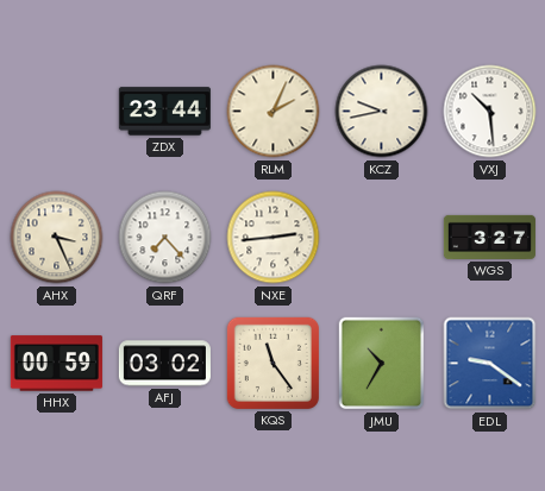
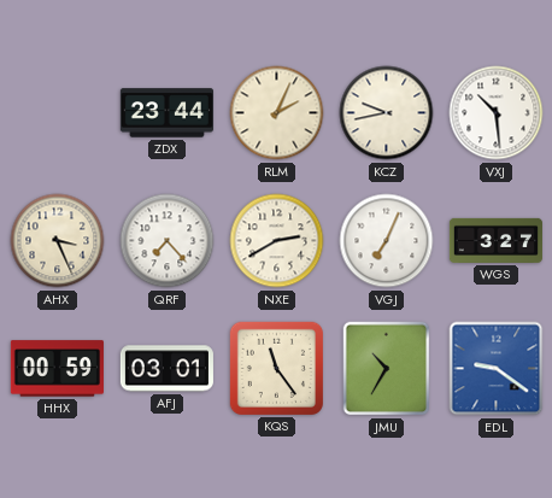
NXE: 2:44 -> 2:40 (277, 241)
VGJ: none -> 7:04 (387, 241)
AFJ: 03:02 -> 03:01 (166, 369)
